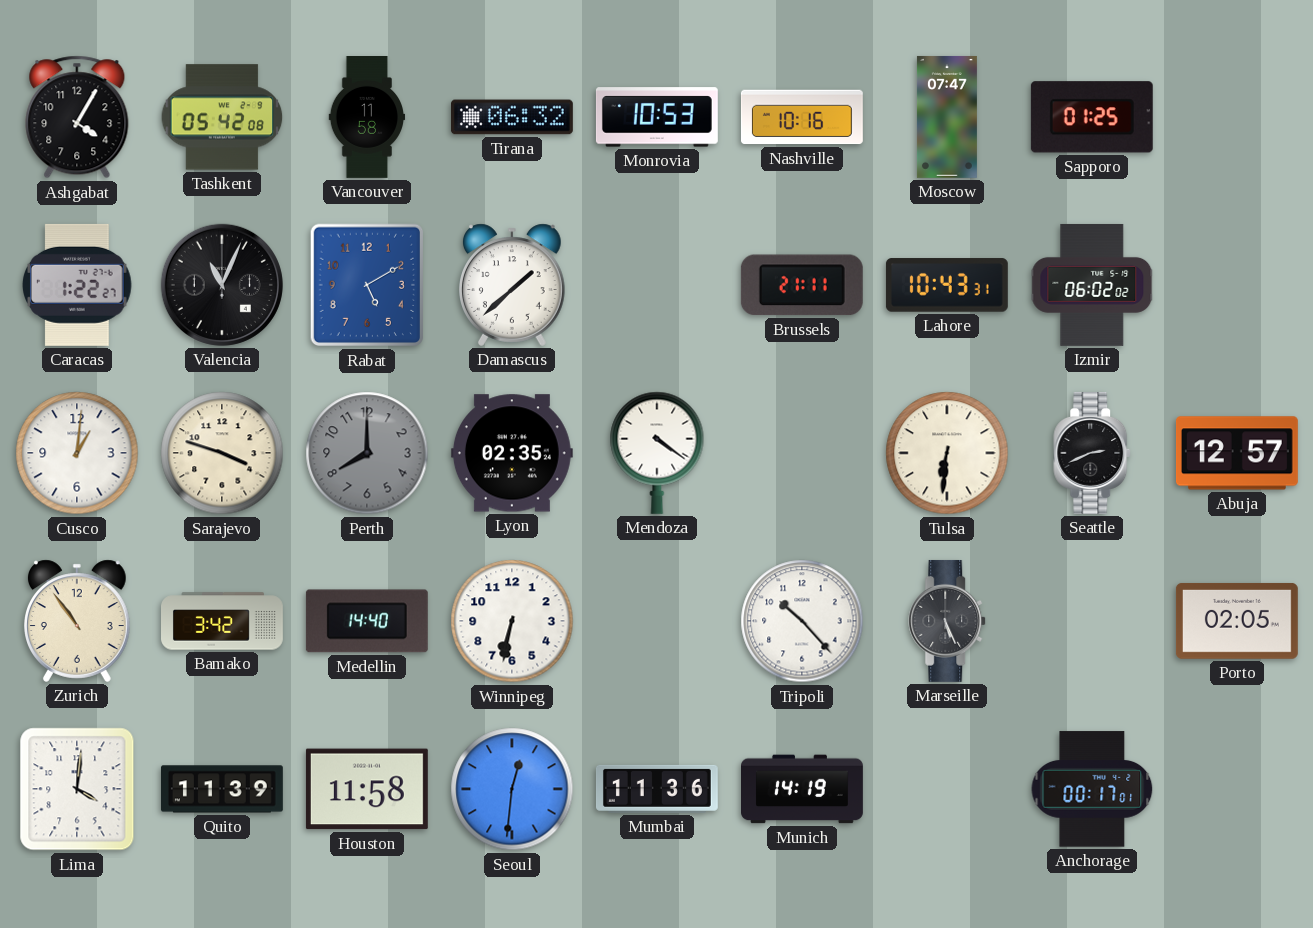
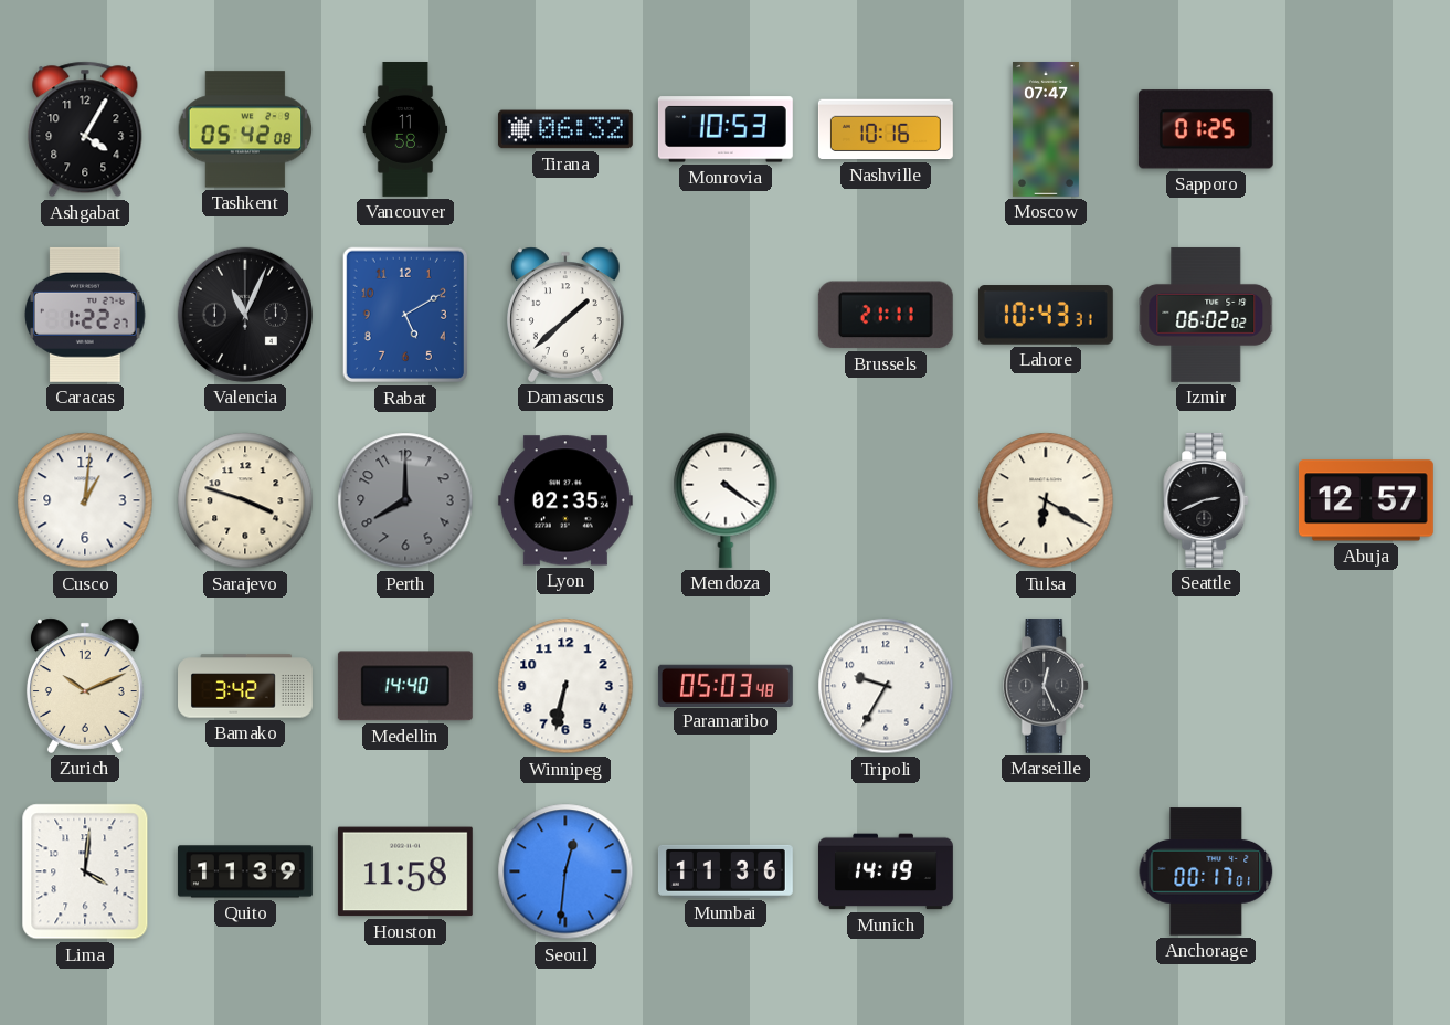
Tulsa: 6:31 -> 6:20 (1046, 500)
Zurich: 10:54 -> 10:11 (86, 686)
Paramaribo: none -> 05:03 (726, 685)
Tripoli: 10:23 -> 9:35 (886, 686)
Marseille: 5:26 -> 12:26 (1047, 686)
Porto: 02:05 -> none (1237, 621)
